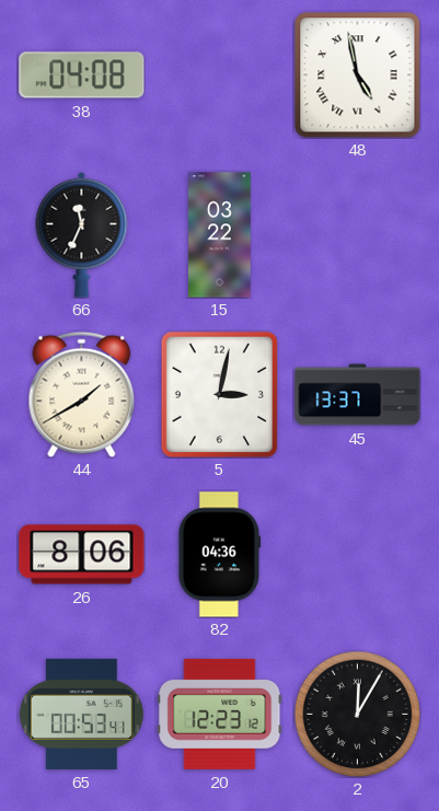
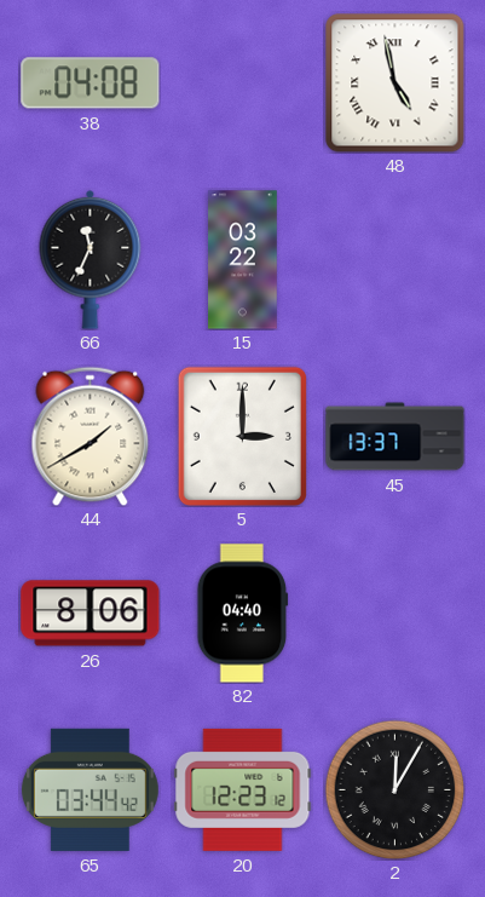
5: 3:02 -> 3:00 (242, 436)
82: 04:36 -> 04:40 (243, 614)
65: 00:53 -> 03:44 (90, 789)
